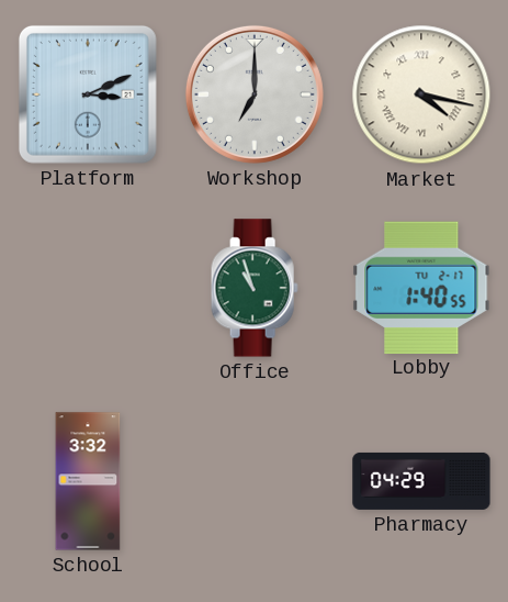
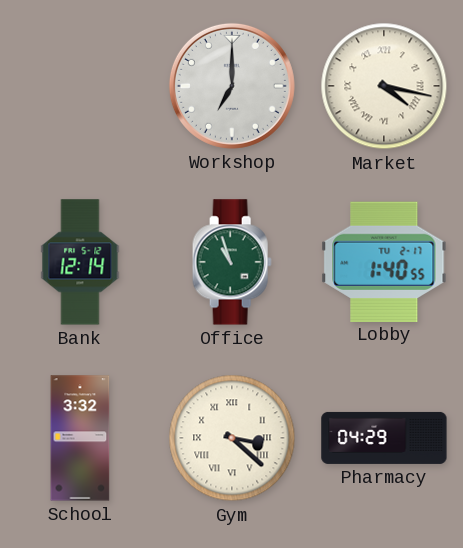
Platform: 3:11 -> none (88, 94)
Bank: none -> 12:14 (80, 262)
Gym: none -> 3:22 (232, 438)
